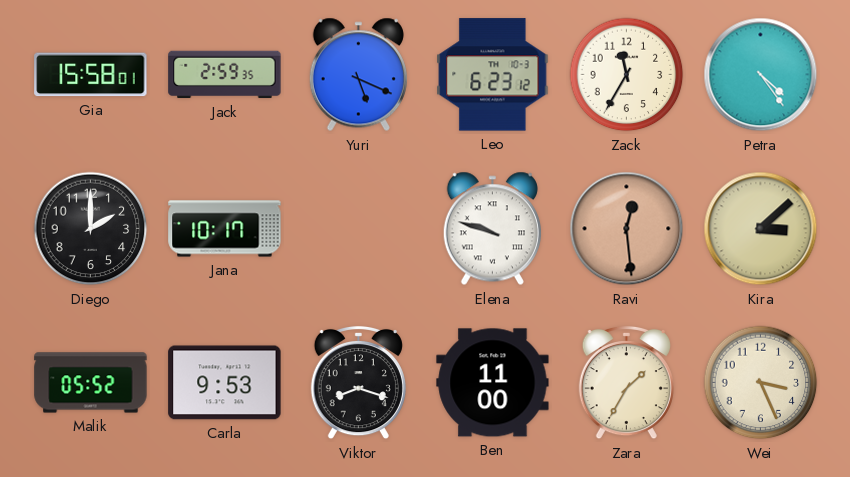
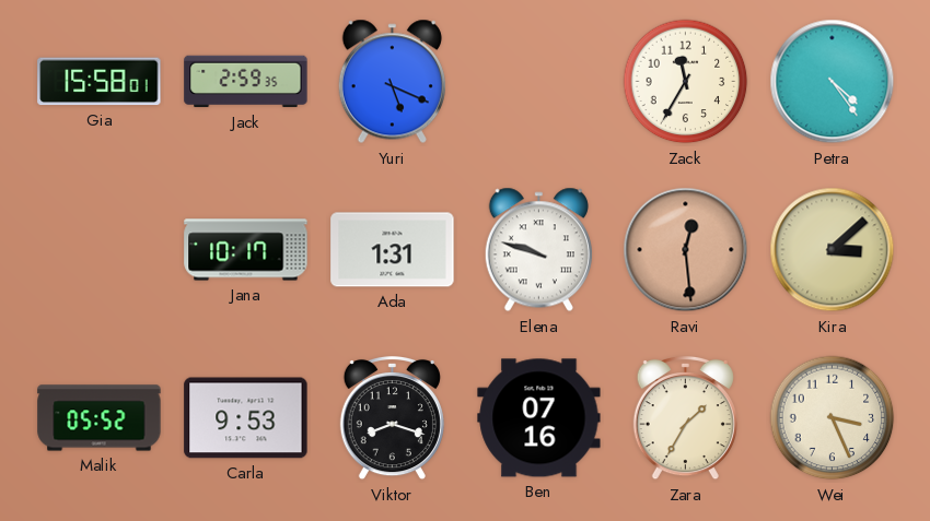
Leo: 6:23 -> none (493, 75)
Diego: 2:00 -> none (91, 229)
Ada: none -> 1:31 (393, 250)
Ben: 11:00 -> 07:16 (539, 418)
